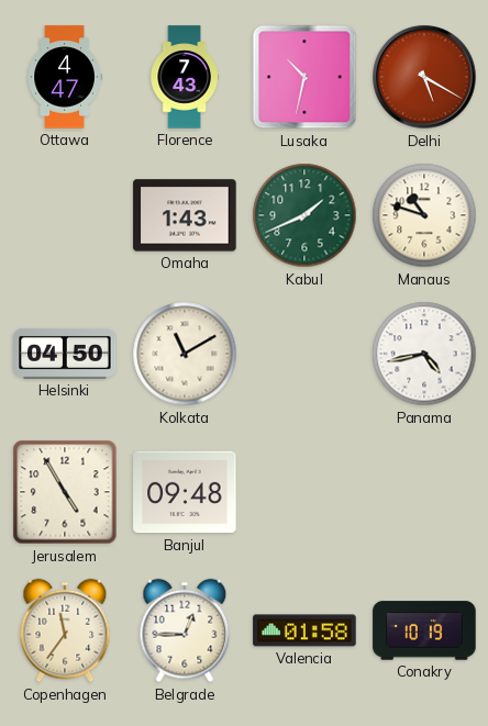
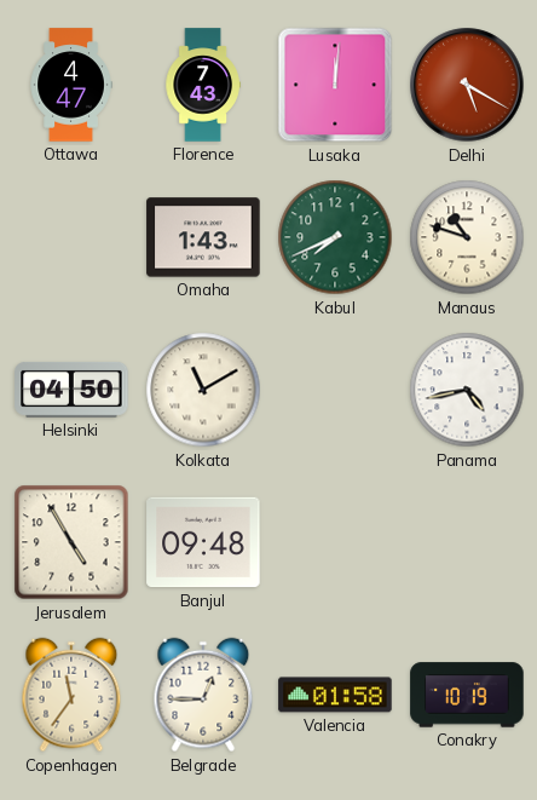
Lusaka: 10:32 -> 12:01 (335, 85)
Kabul: 1:41 -> 7:41 (335, 237)
